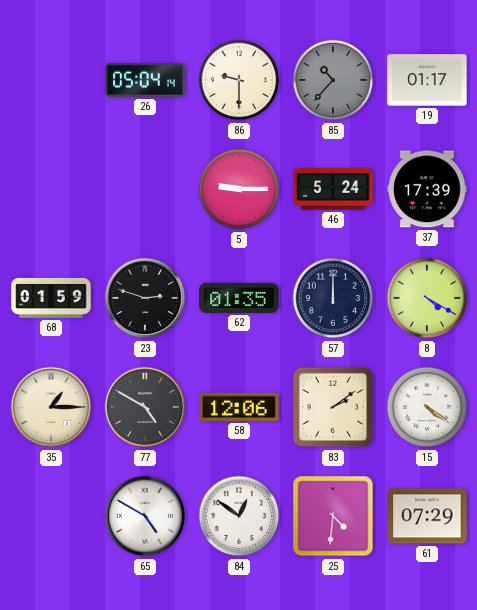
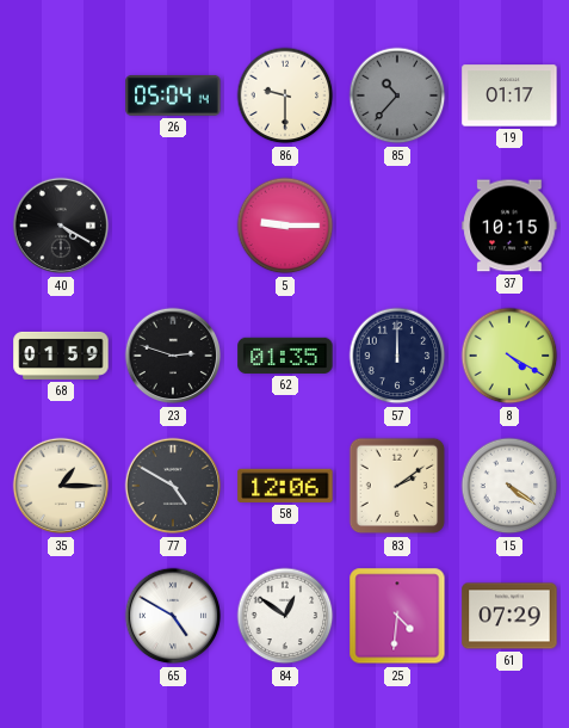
40: none -> 4:20 (61, 226)
46: 5:24 -> none (333, 189)
37: 17:39 -> 10:15 (509, 226)
